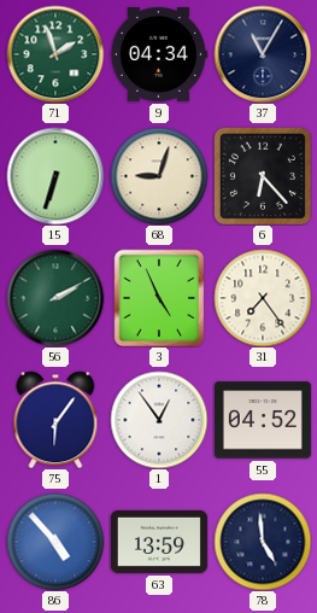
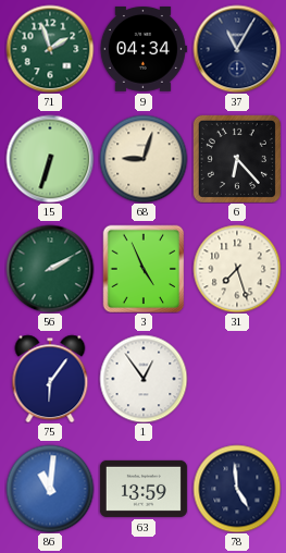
31: 7:24 -> 7:27 (237, 269)
55: 04:52 -> none (263, 420)
86: 4:53 -> 11:01 (50, 489)
